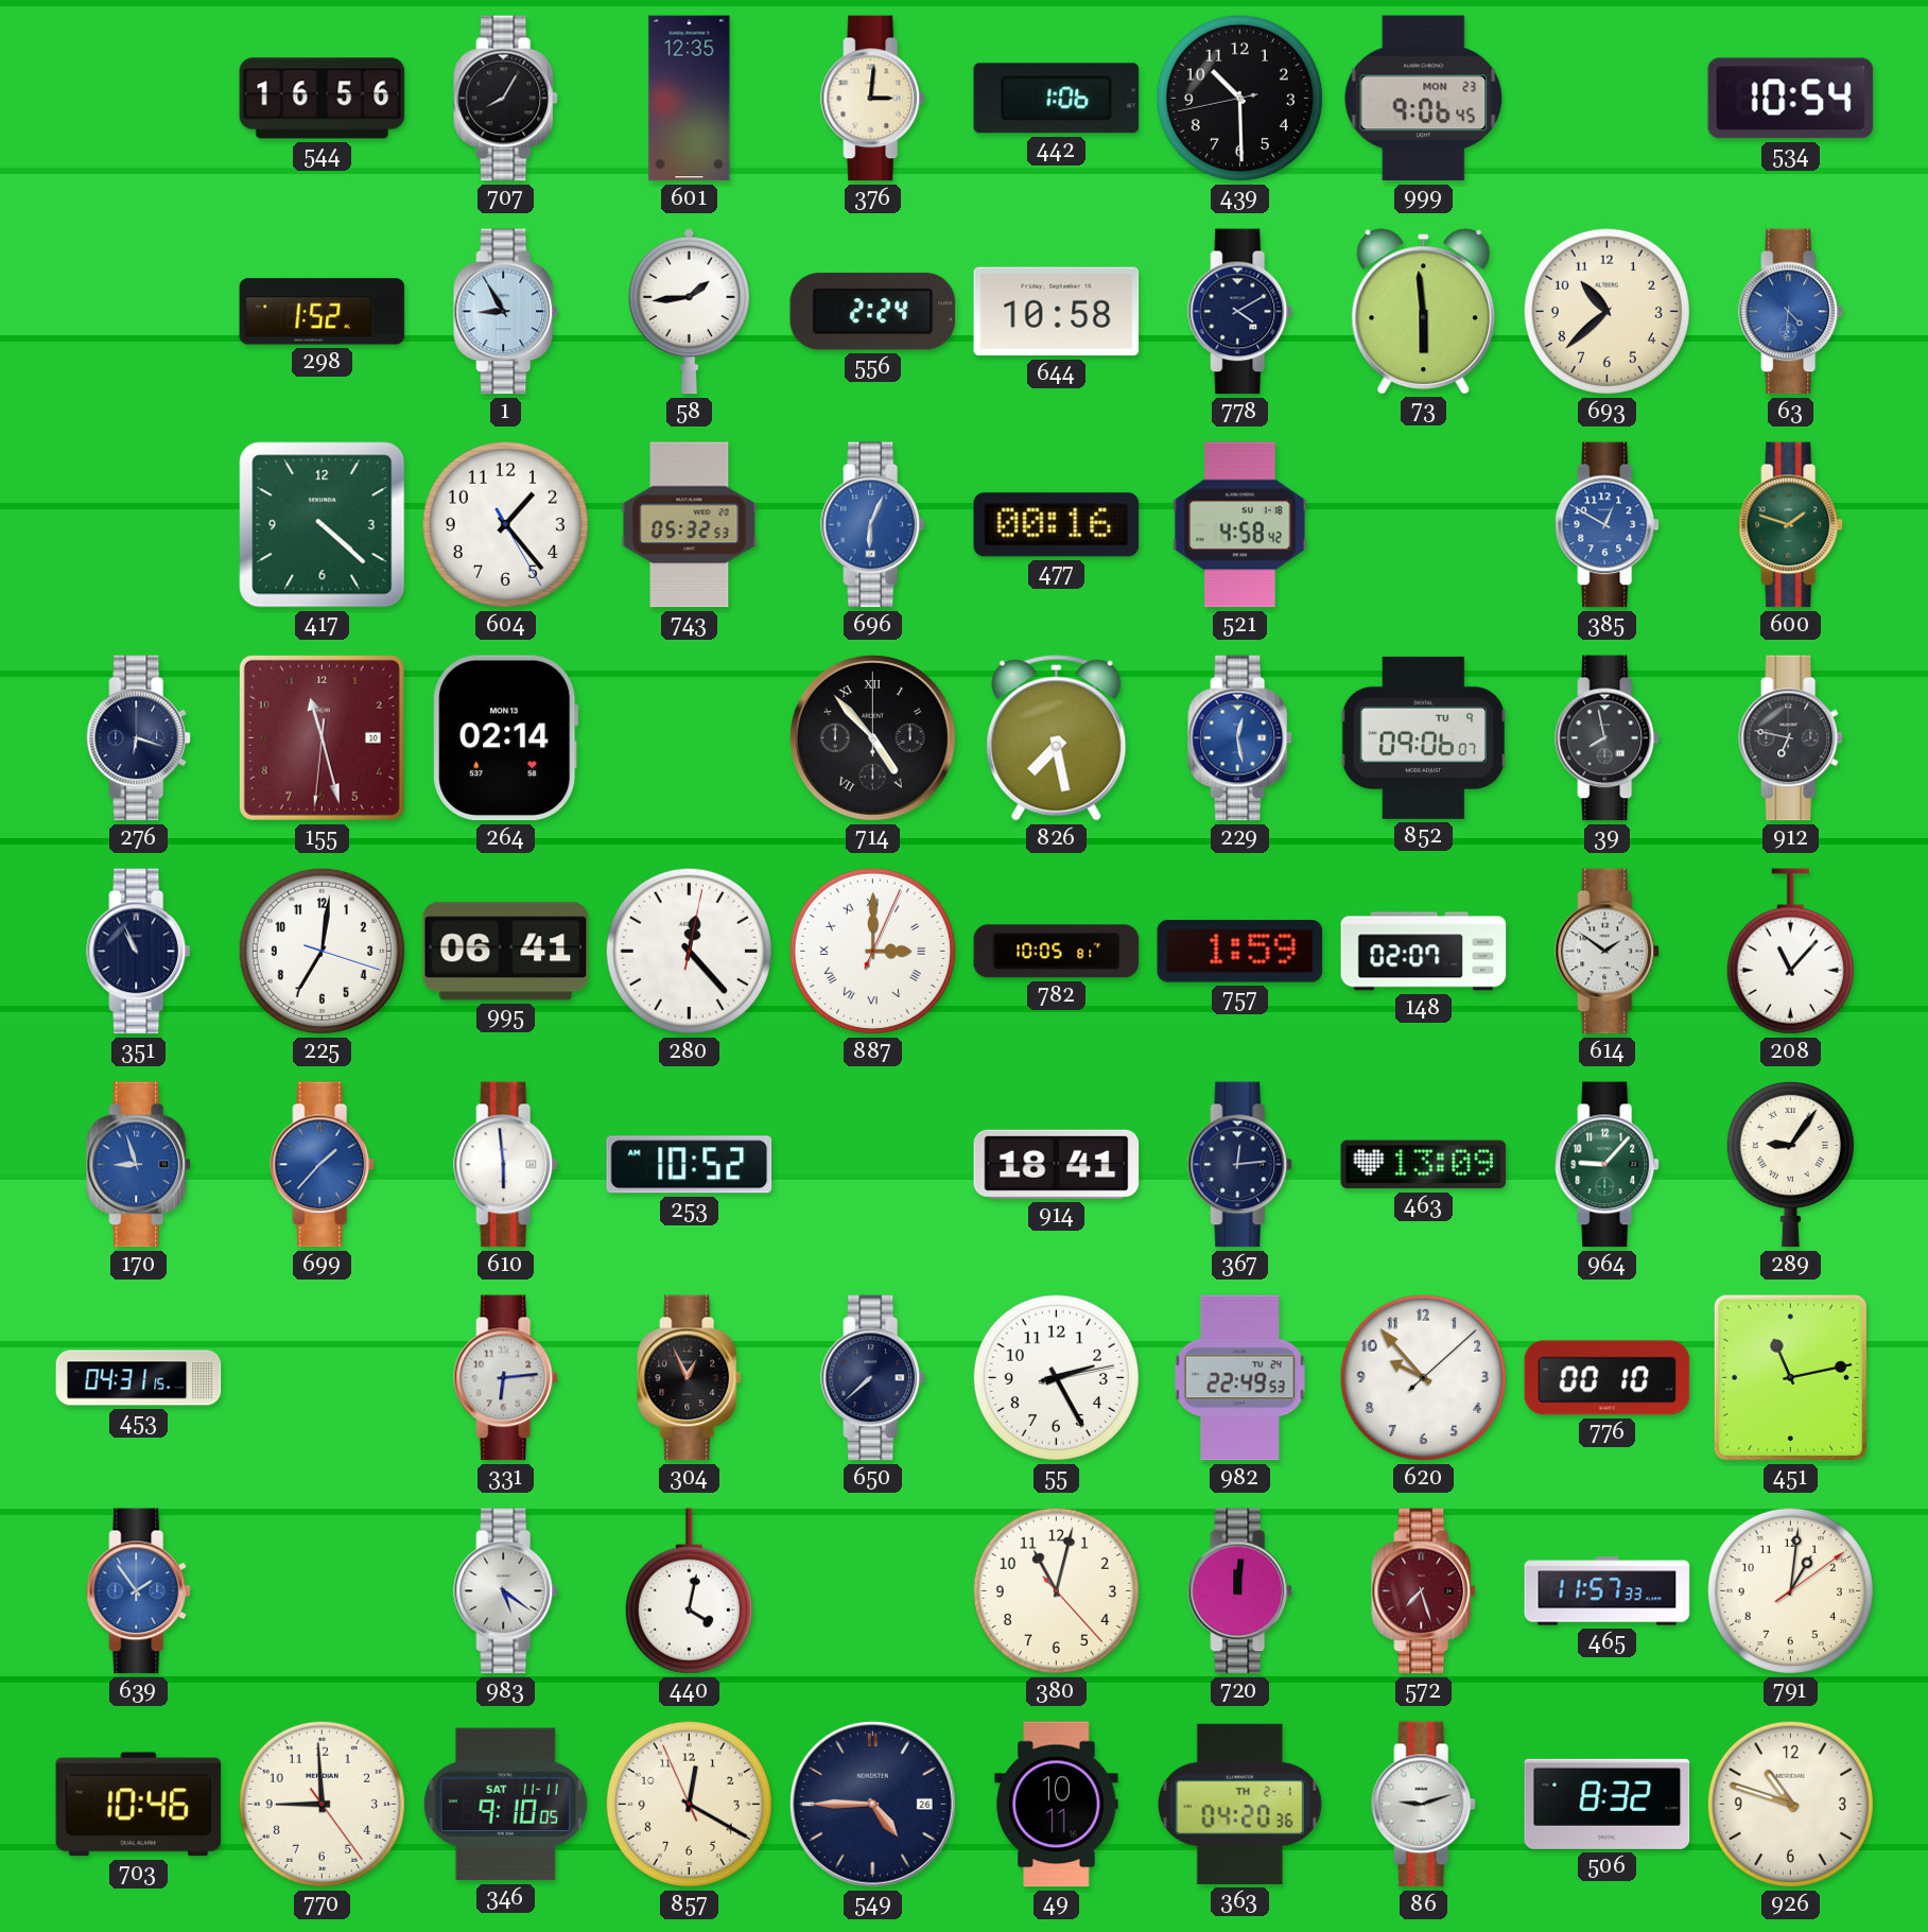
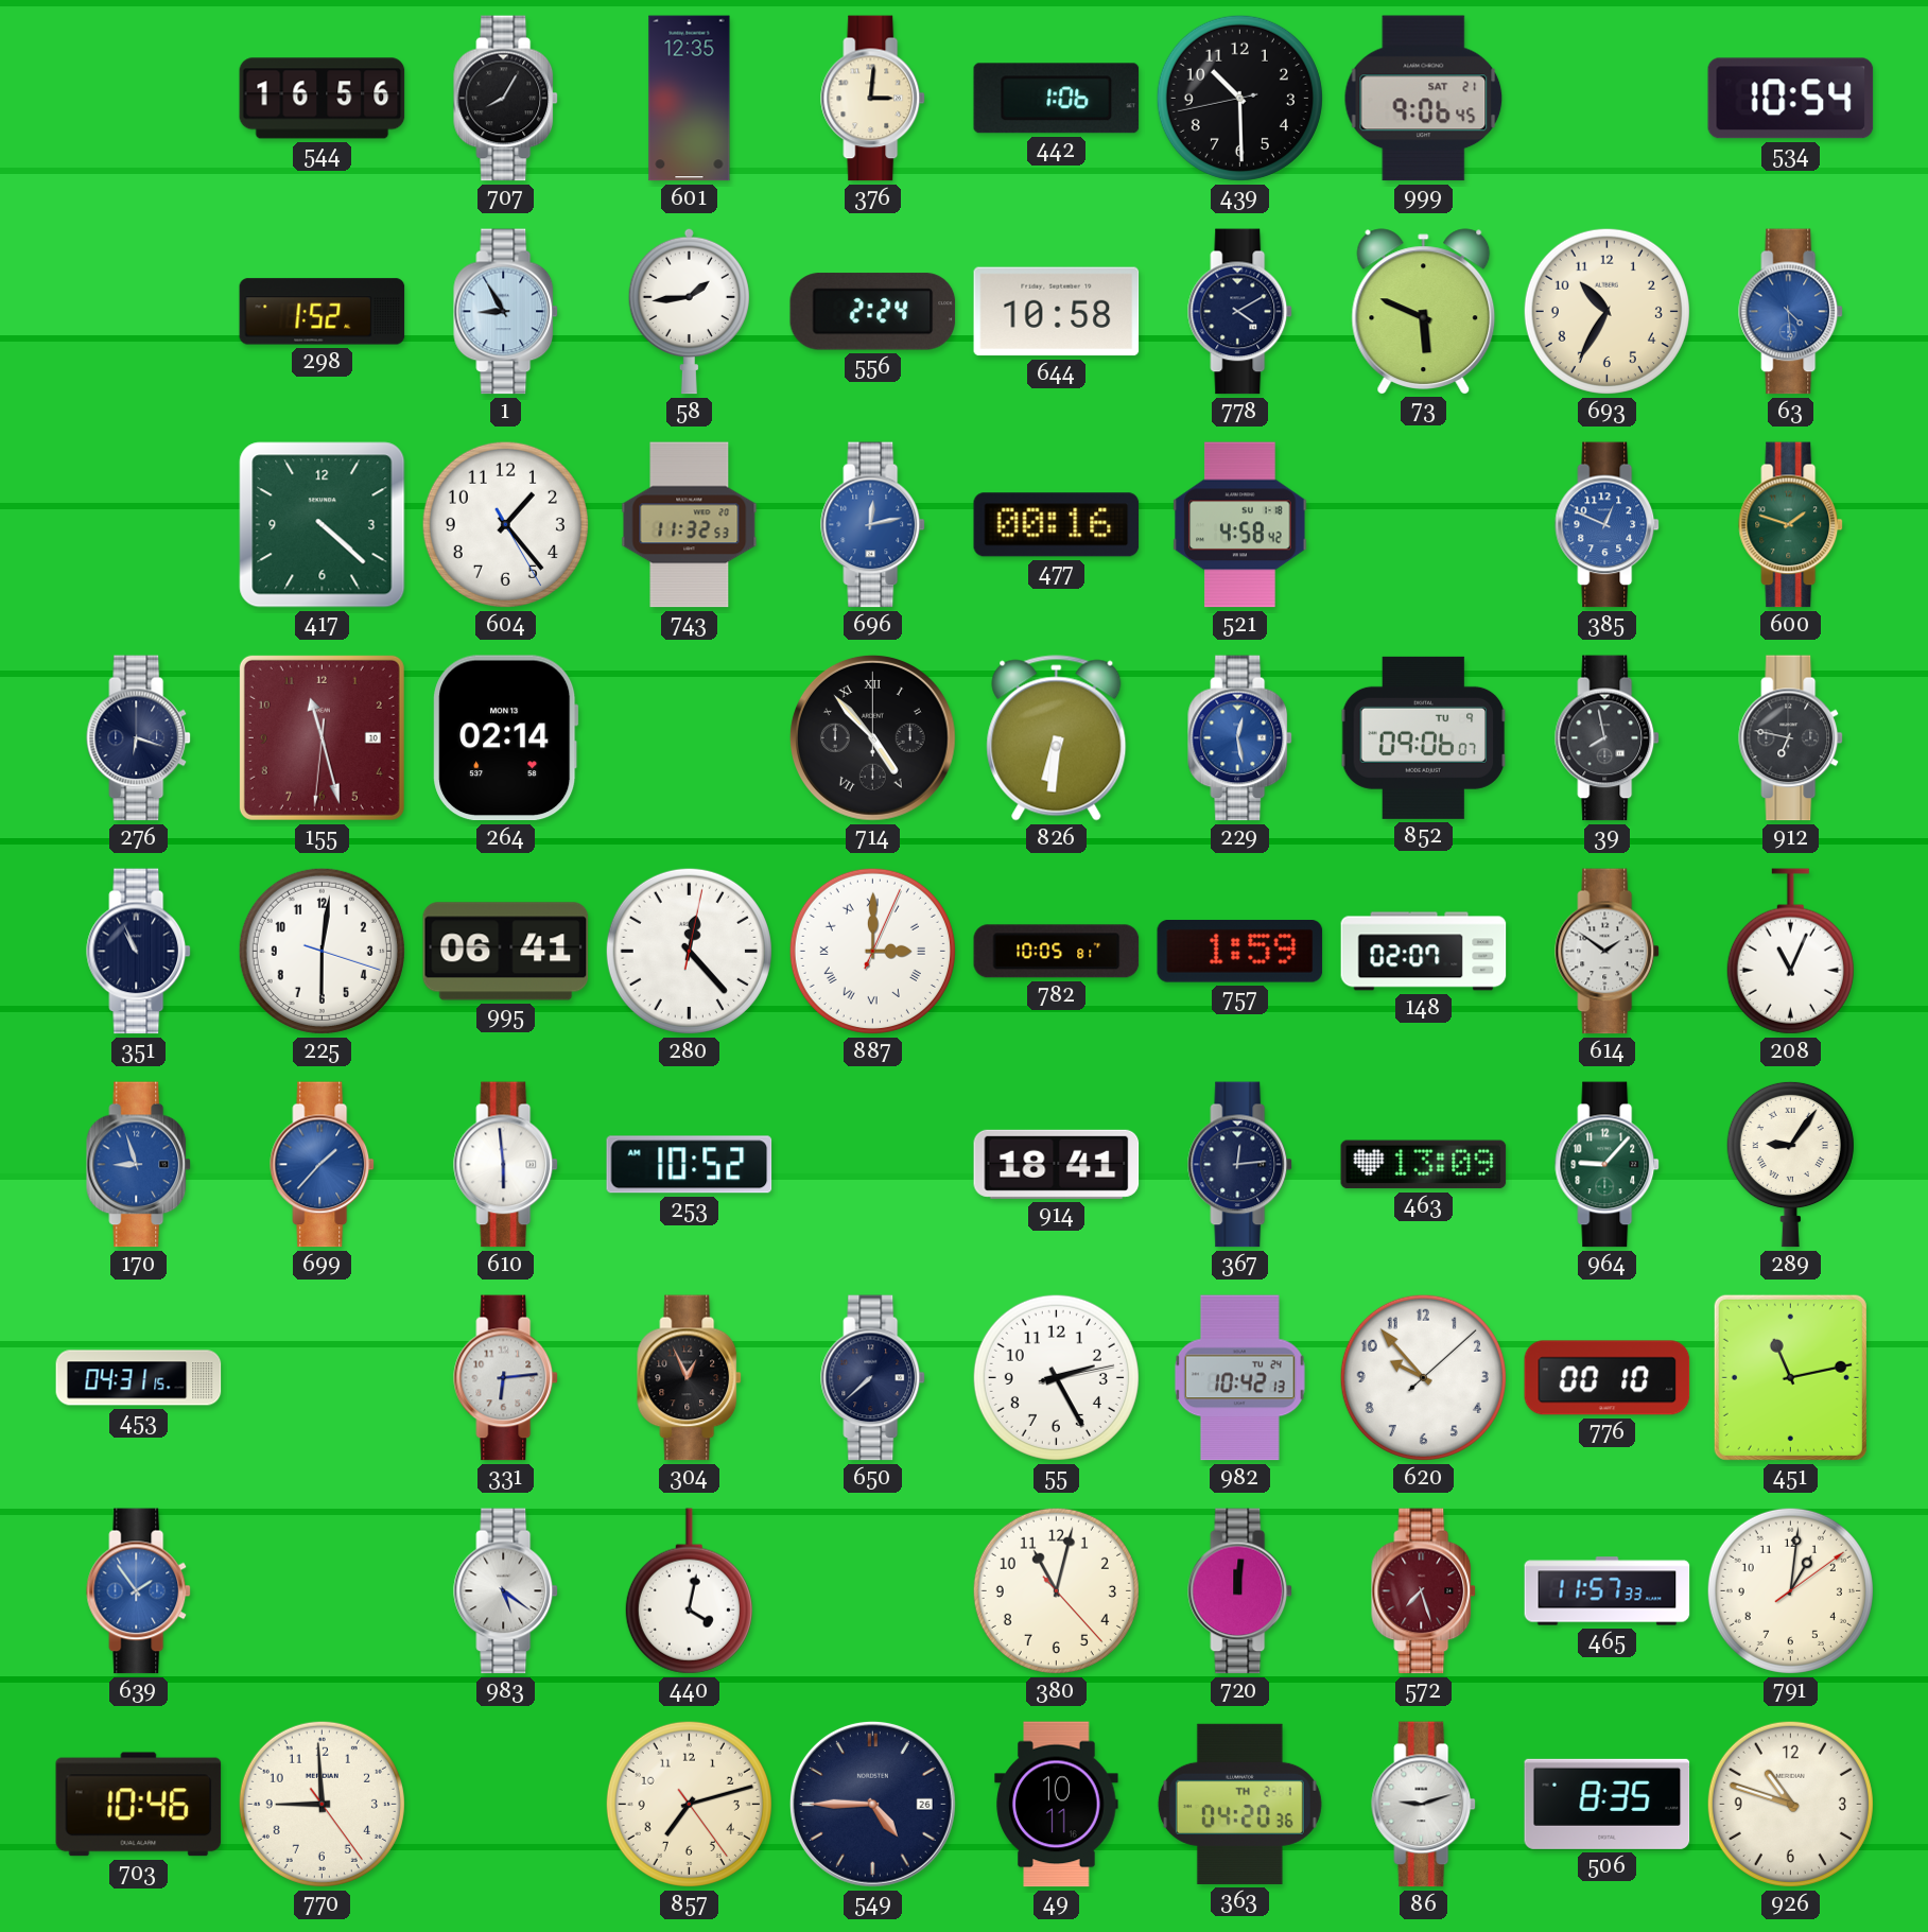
999 date: MON 23 -> SAT 21 (1424, 99)
73: 5:59 -> 5:49 (1424, 311)
693: 10:38 -> 10:35 (1606, 311)
63: 4:31 -> 4:29 (1791, 312)
743: 05:32 -> 11:32 (690, 525)
696: 6:04 -> 12:13 (873, 525)
385: 12:50 -> 12:49 (1608, 525)
826: 7:28 -> 6:31 (1057, 738)
225: 7:01 -> 6:01 (322, 951)
208: 11:07 -> 11:04 (1790, 952)
982: 22:49 -> 10:42 (1239, 1378)
346: 9:10 -> none (505, 1805)
857: 12:19 -> 7:12 (689, 1804)
506: 8:32 -> 8:35 (1608, 1804)
